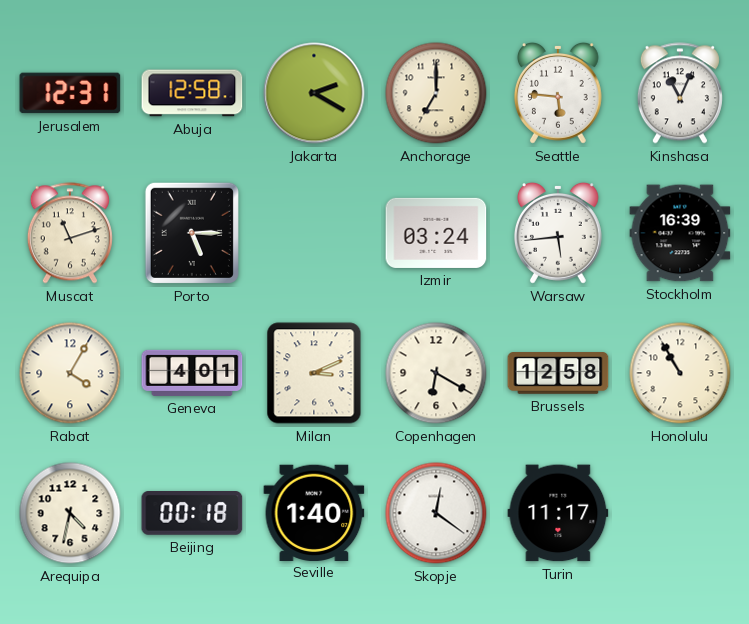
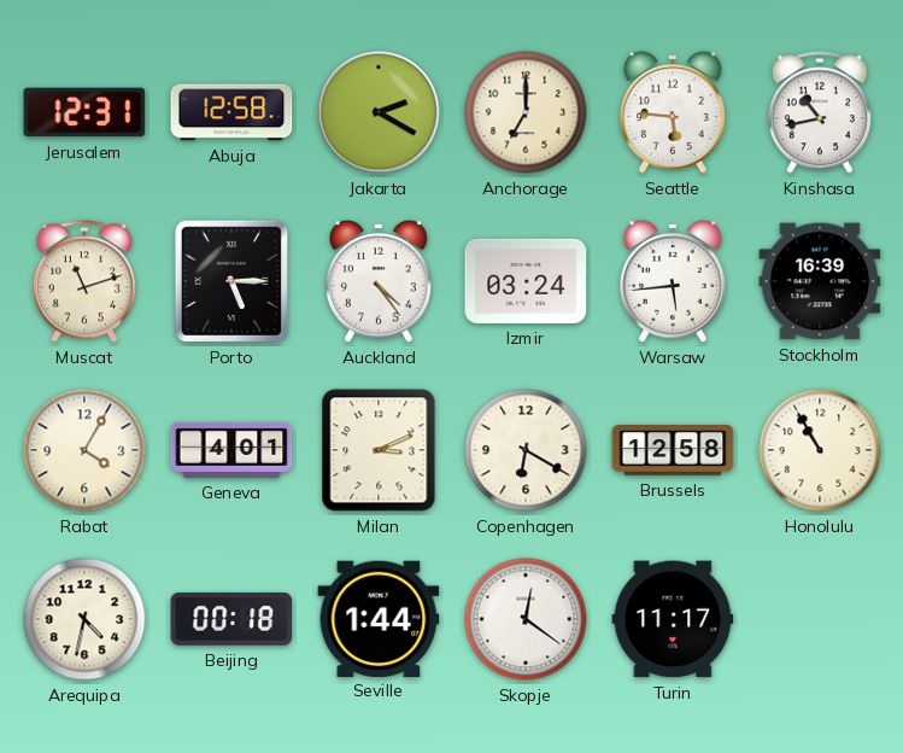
Kinshasa: 11:04 -> 10:43 (820, 112)
Auckland: none -> 4:24 (379, 281)
Seville: 1:40 -> 1:44 (379, 618)
